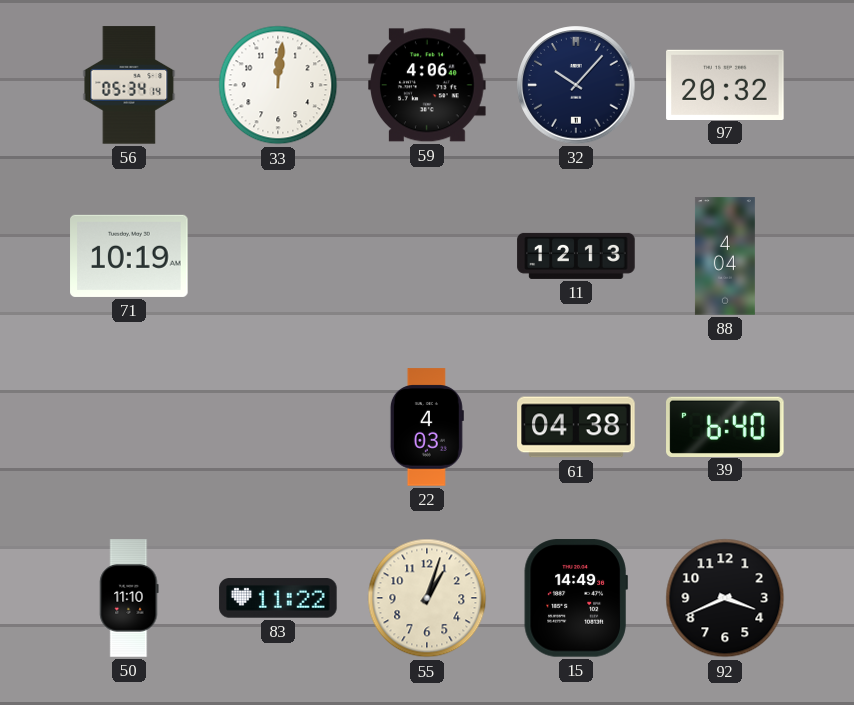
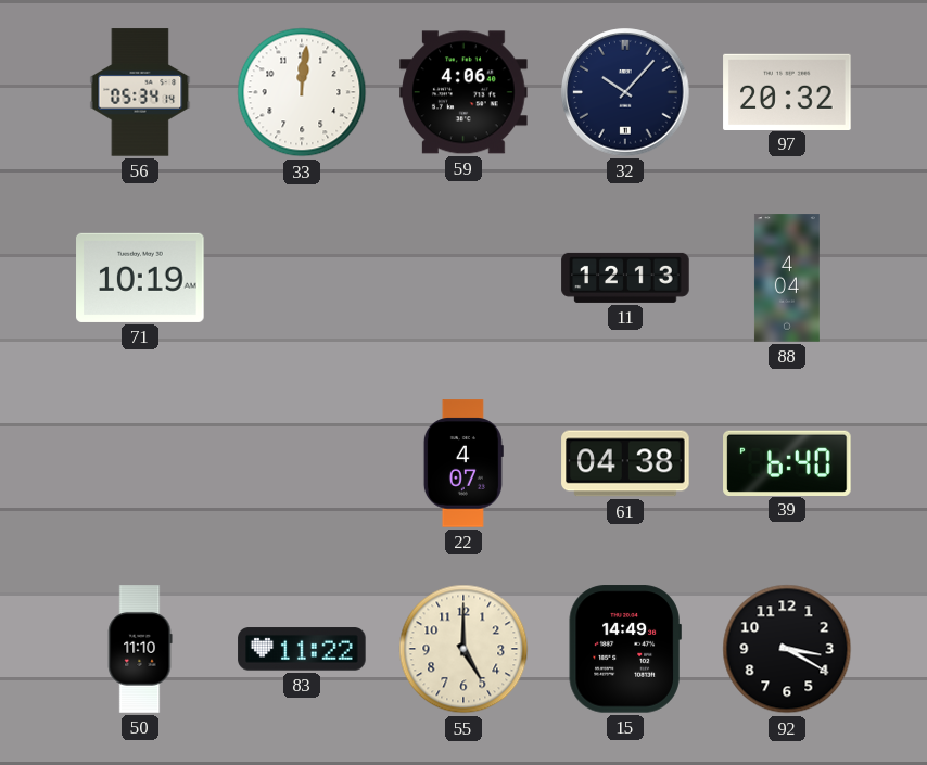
22: 4:03 -> 4:07 (463, 463)
55: 1:03 -> 5:00 (463, 649)
92: 3:41 -> 3:20 (787, 649)
